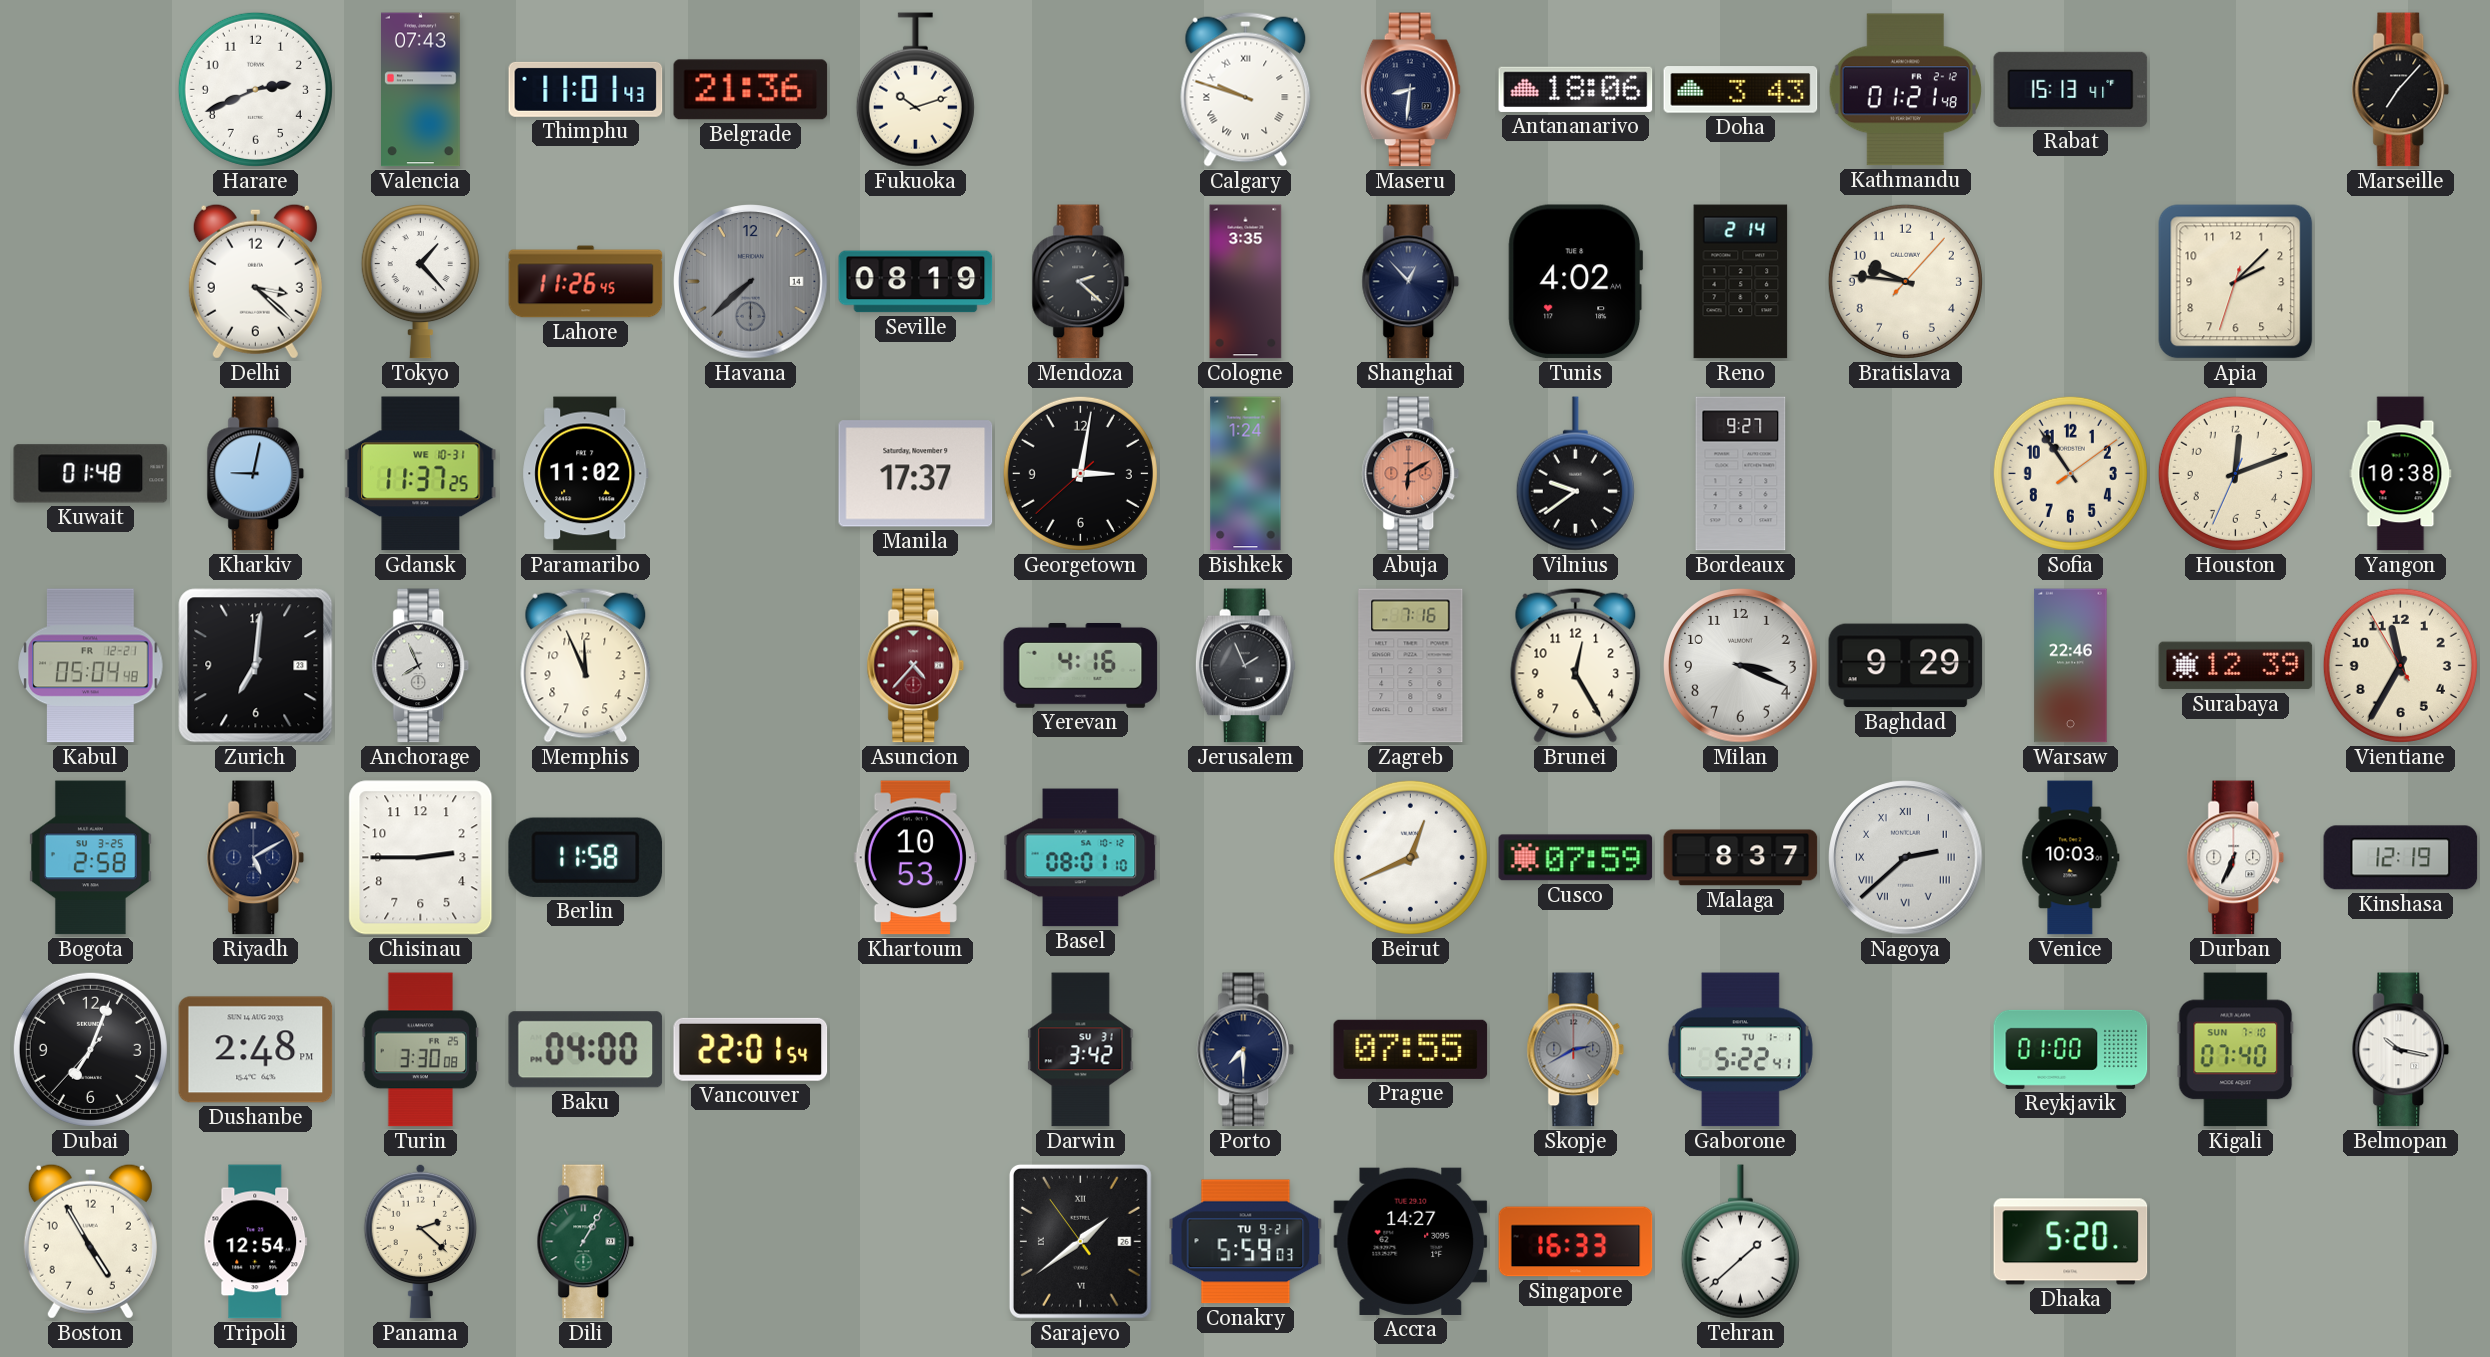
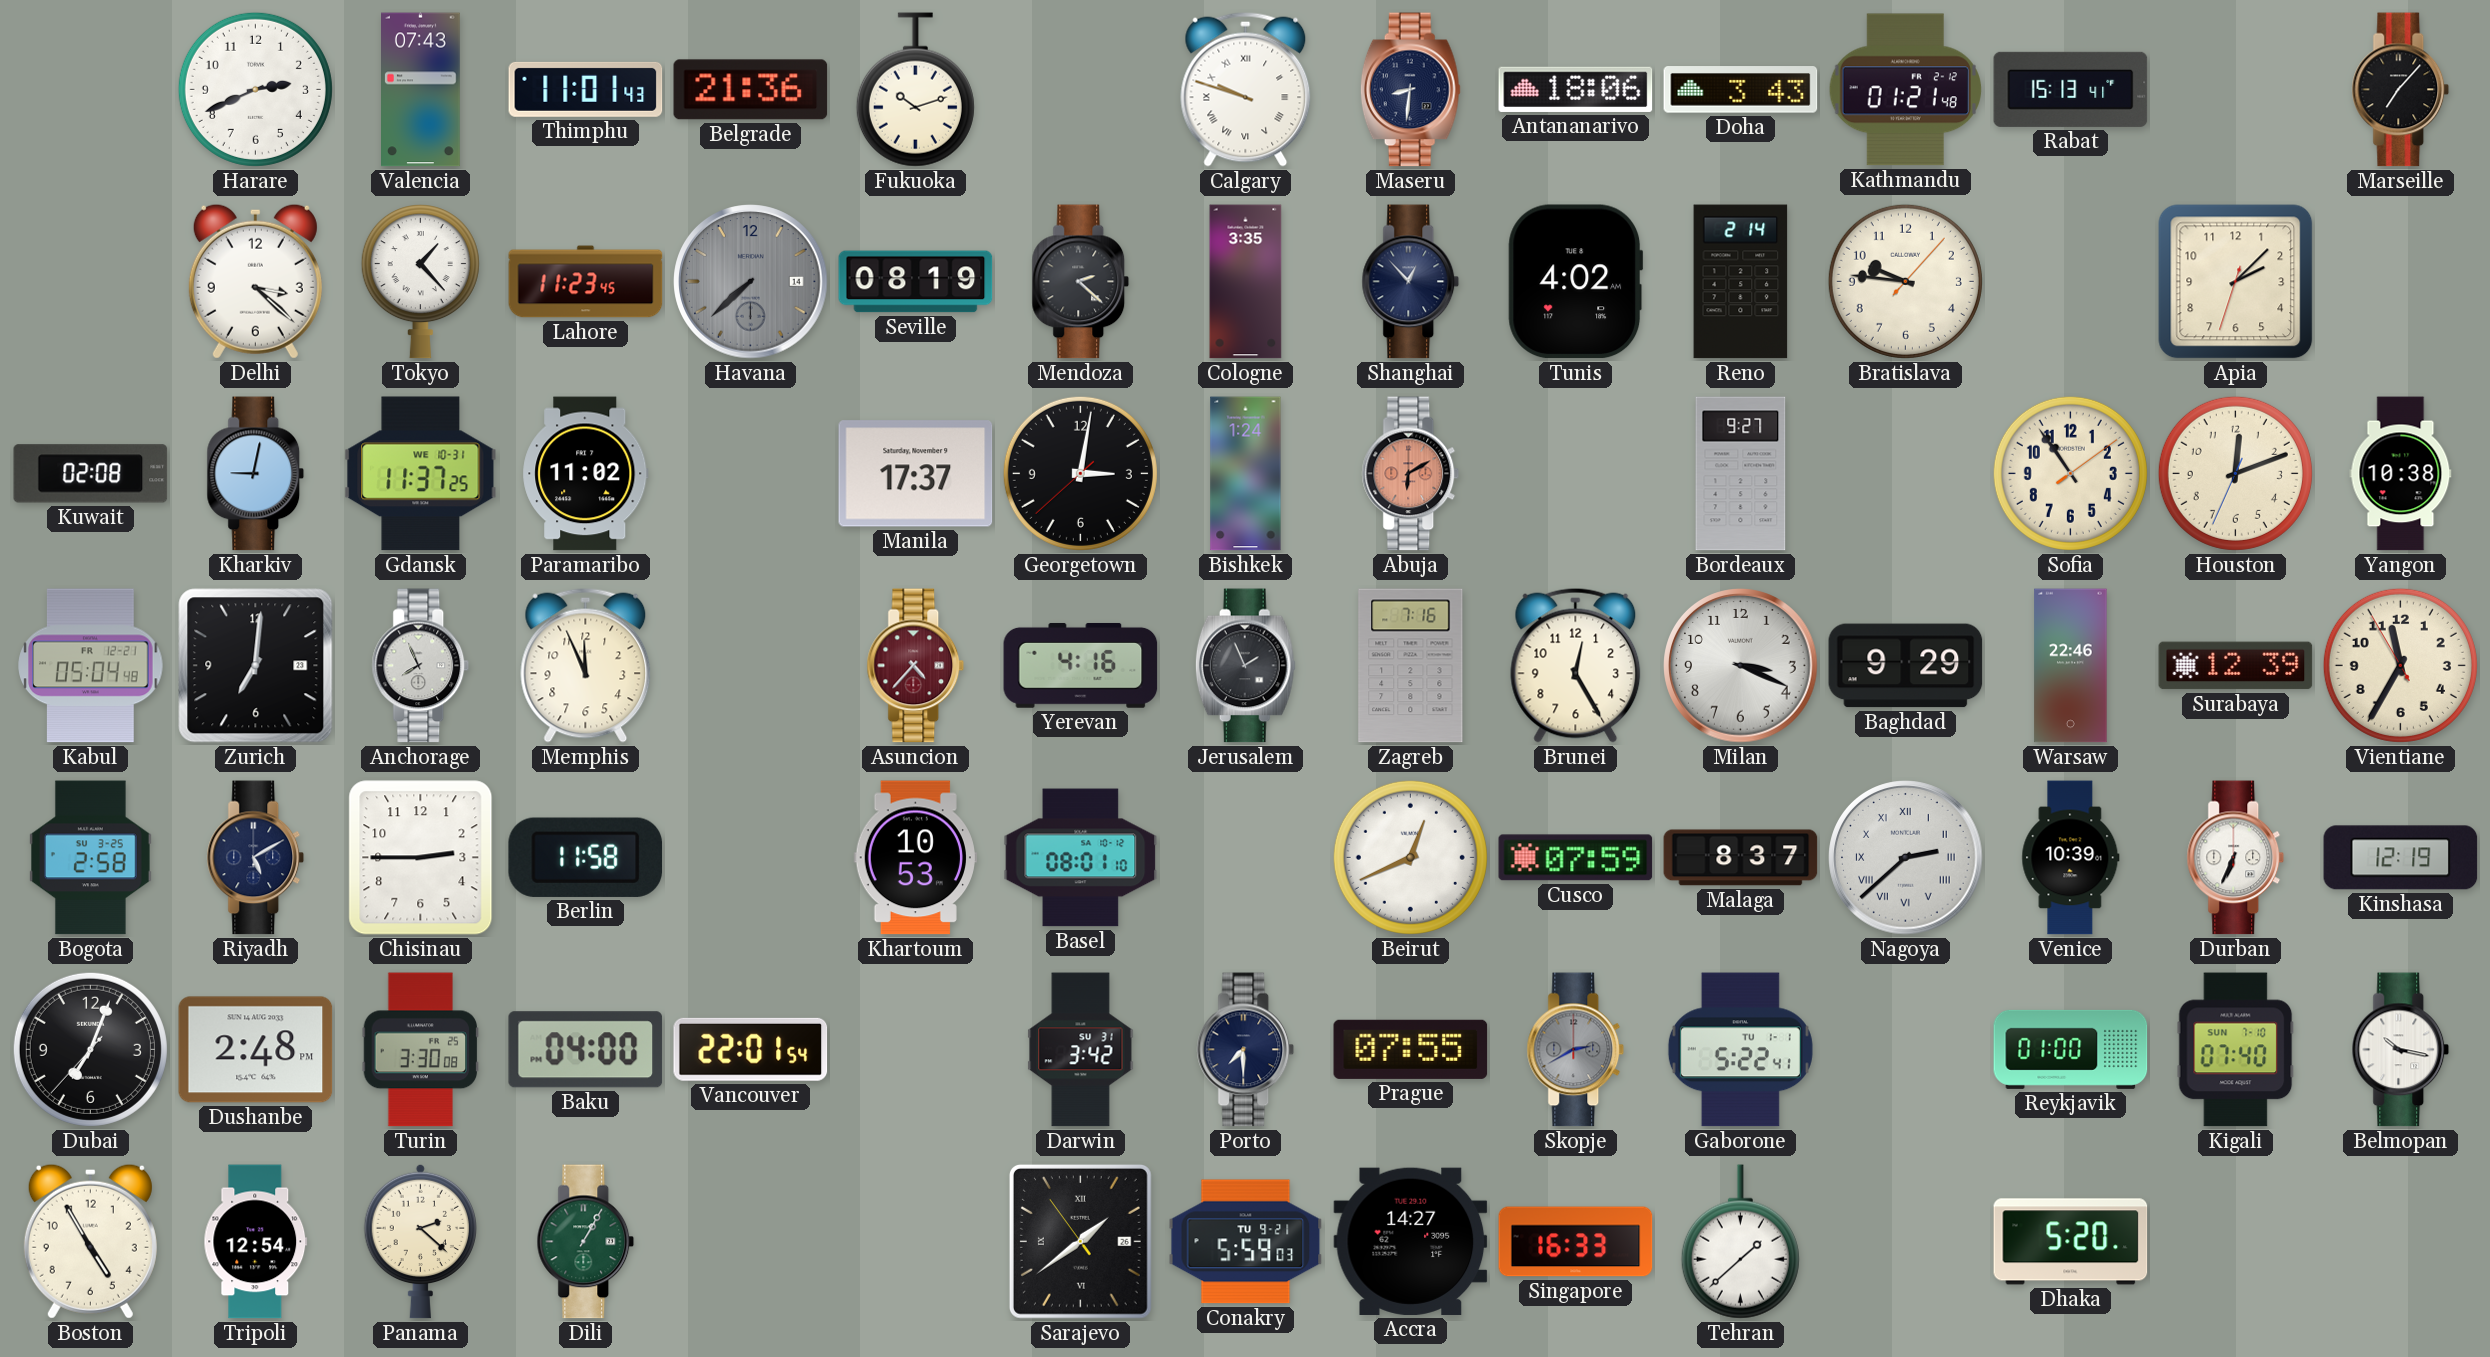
Lahore: 11:26 -> 11:23 (586, 282)
Kuwait: 01:48 -> 02:08 (91, 474)
Vilnius: 9:39 -> none (1575, 474)
Venice: 10:03 -> 10:39 (2071, 858)
